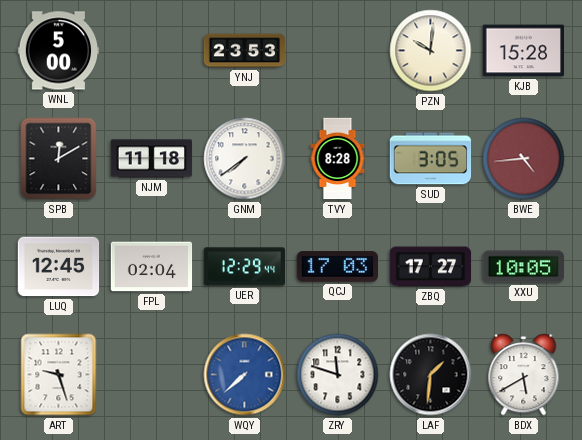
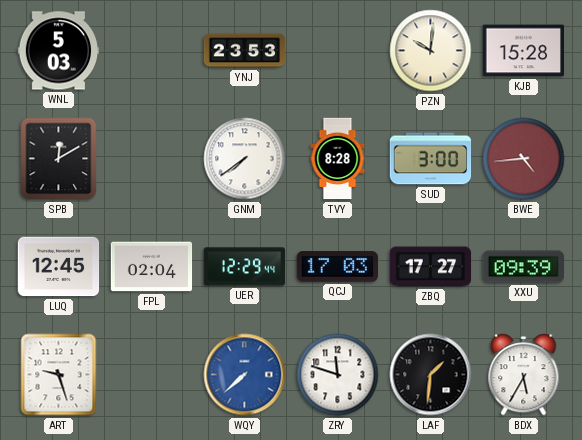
WNL: 5:00 -> 5:03 (59, 51)
NJM: 11:18 -> none (152, 159)
SUD: 3:05 -> 3:00 (431, 159)
XXU: 10:05 -> 09:39 (524, 267)
BDX: 5:40 -> 5:35 (524, 375)
